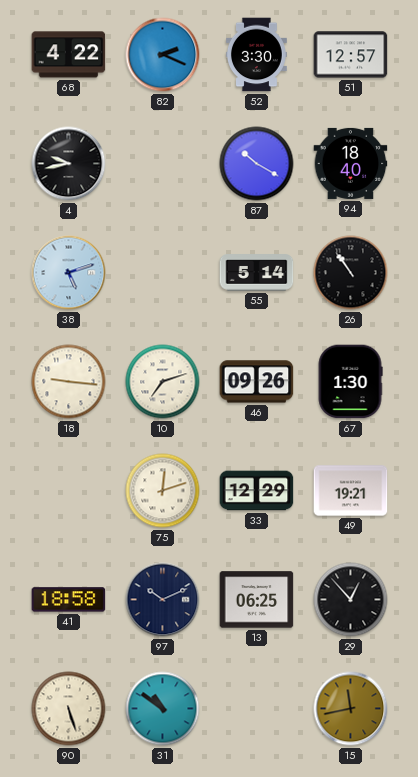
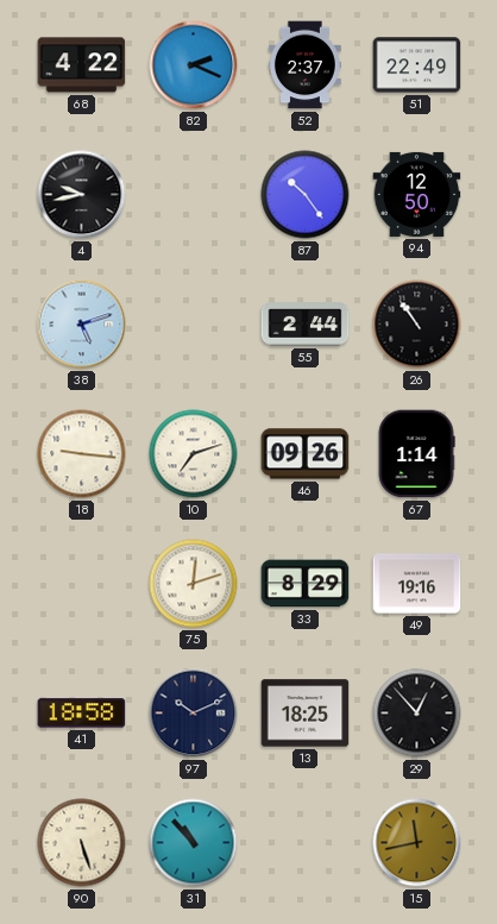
52: 3:30 -> 2:37 (304, 65)
51: 12:57 -> 22:49 (417, 65)
87: 10:20 -> 10:24 (306, 195)
94: 18:40 -> 12:50 (417, 194)
55: 5:14 -> 2:44 (306, 325)
67: 1:30 -> 1:14 (416, 454)
33: 12:29 -> 8:29 (306, 584)
49: 19:21 -> 19:16 (417, 584)
13: 06:25 -> 18:25 (306, 714)
31: 10:51 -> 10:53 (194, 843)
